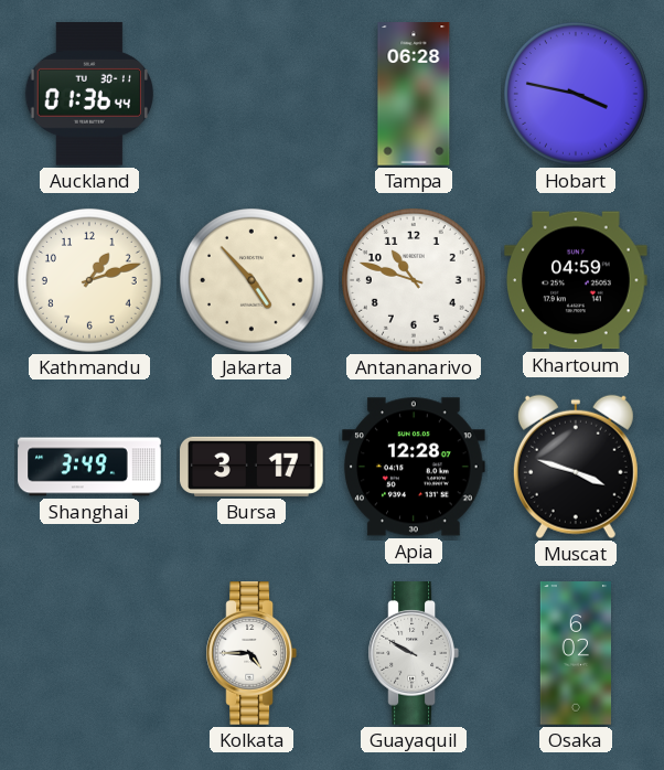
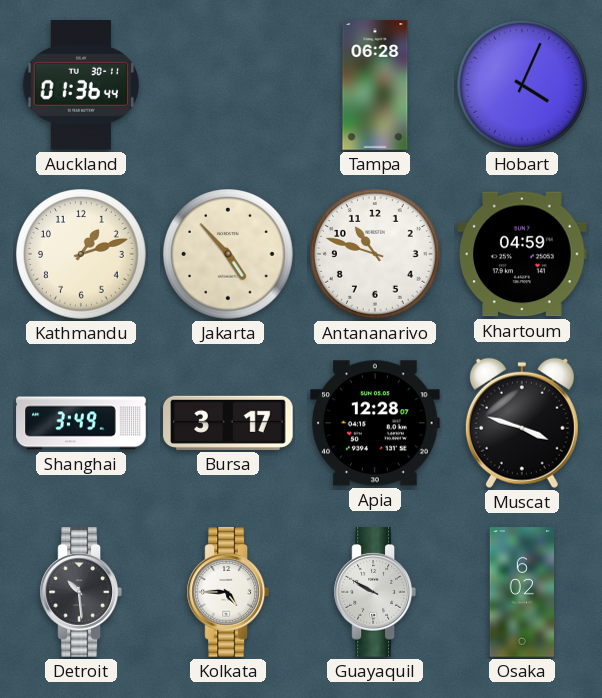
Hobart: 3:47 -> 4:04 (523, 86)
Detroit: none -> 10:29 (80, 592)
